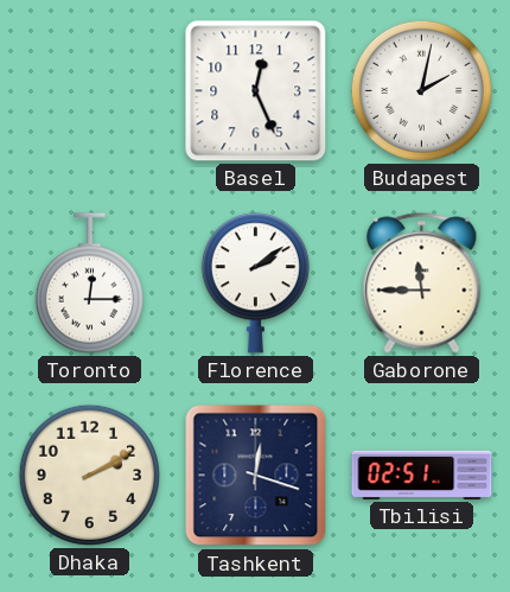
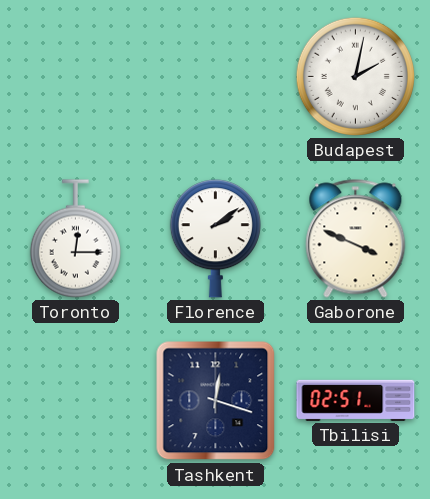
Basel: 12:26 -> none (256, 91)
Gaborone: 11:45 -> 3:49 (356, 239)
Dhaka: 2:10 -> none (89, 475)
